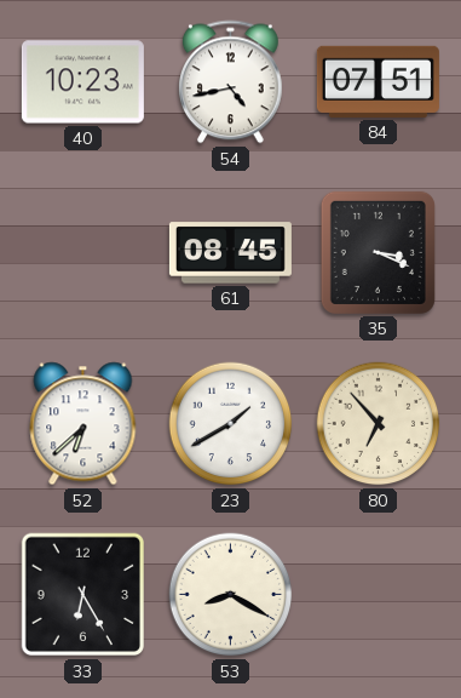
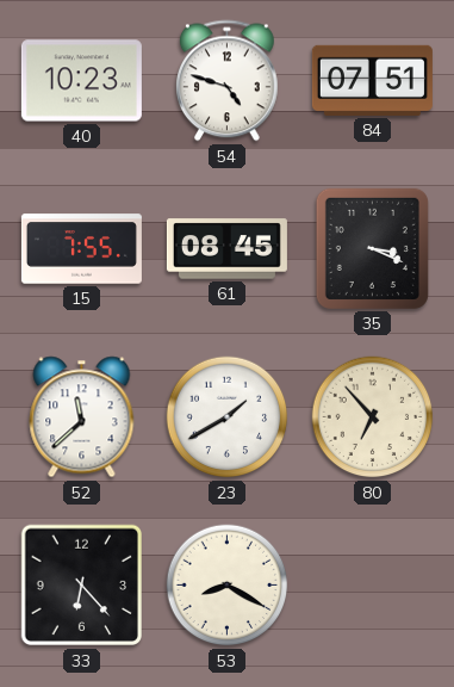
54: 4:43 -> 4:48 (228, 81)
15: none -> 7:55 (81, 249)
52: 6:38 -> 11:38 (82, 417)
33: 6:25 -> 6:23 (82, 586)
